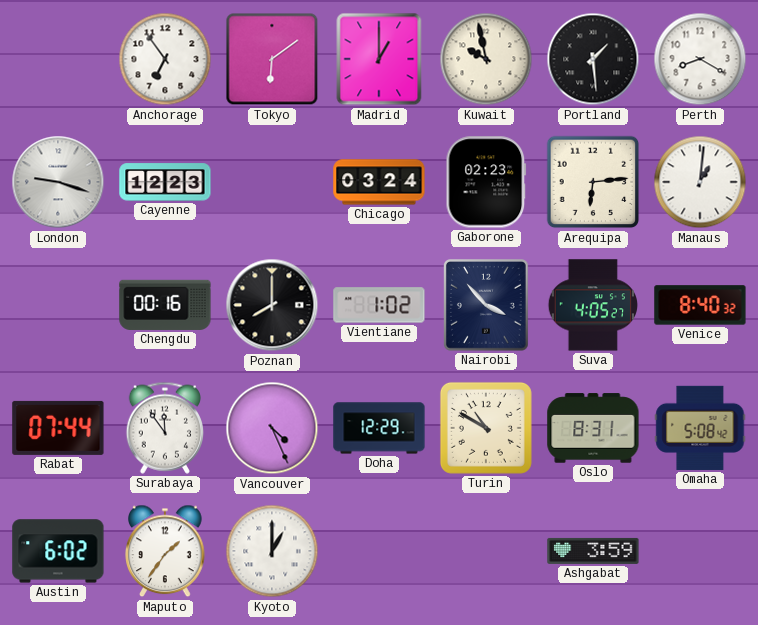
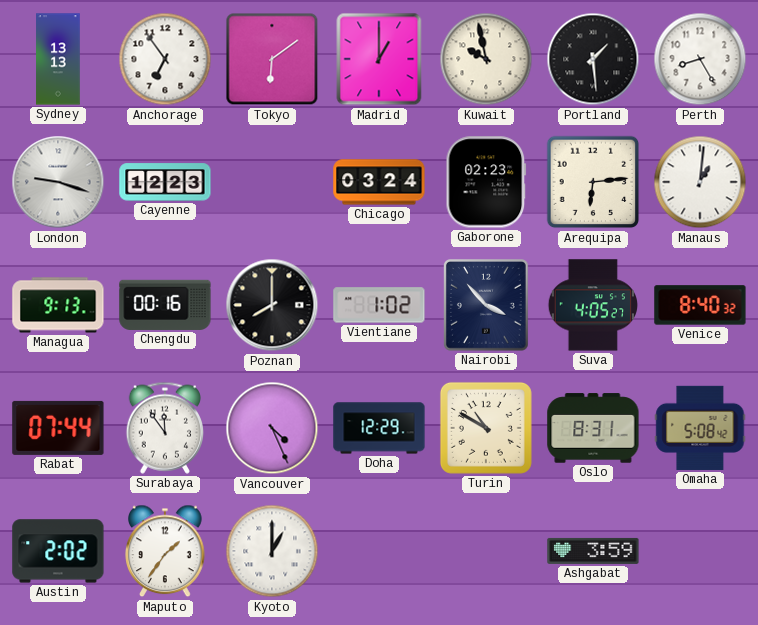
Sydney: none -> 13:13 (58, 59)
Perth: 8:20 -> 8:25 (700, 59)
Managua: none -> 9:13 (58, 305)
Austin: 6:02 -> 2:02 (58, 551)
